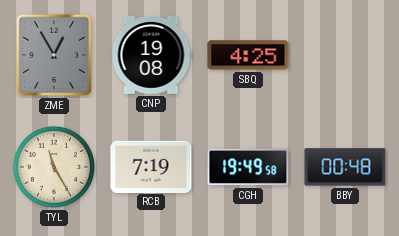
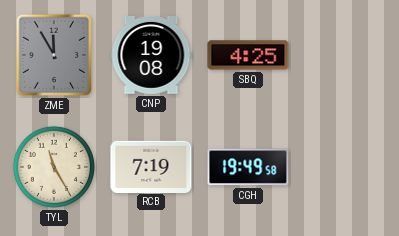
ZME: 12:55 -> 11:55 (54, 55)
BBY: 00:48 -> none (345, 167)
